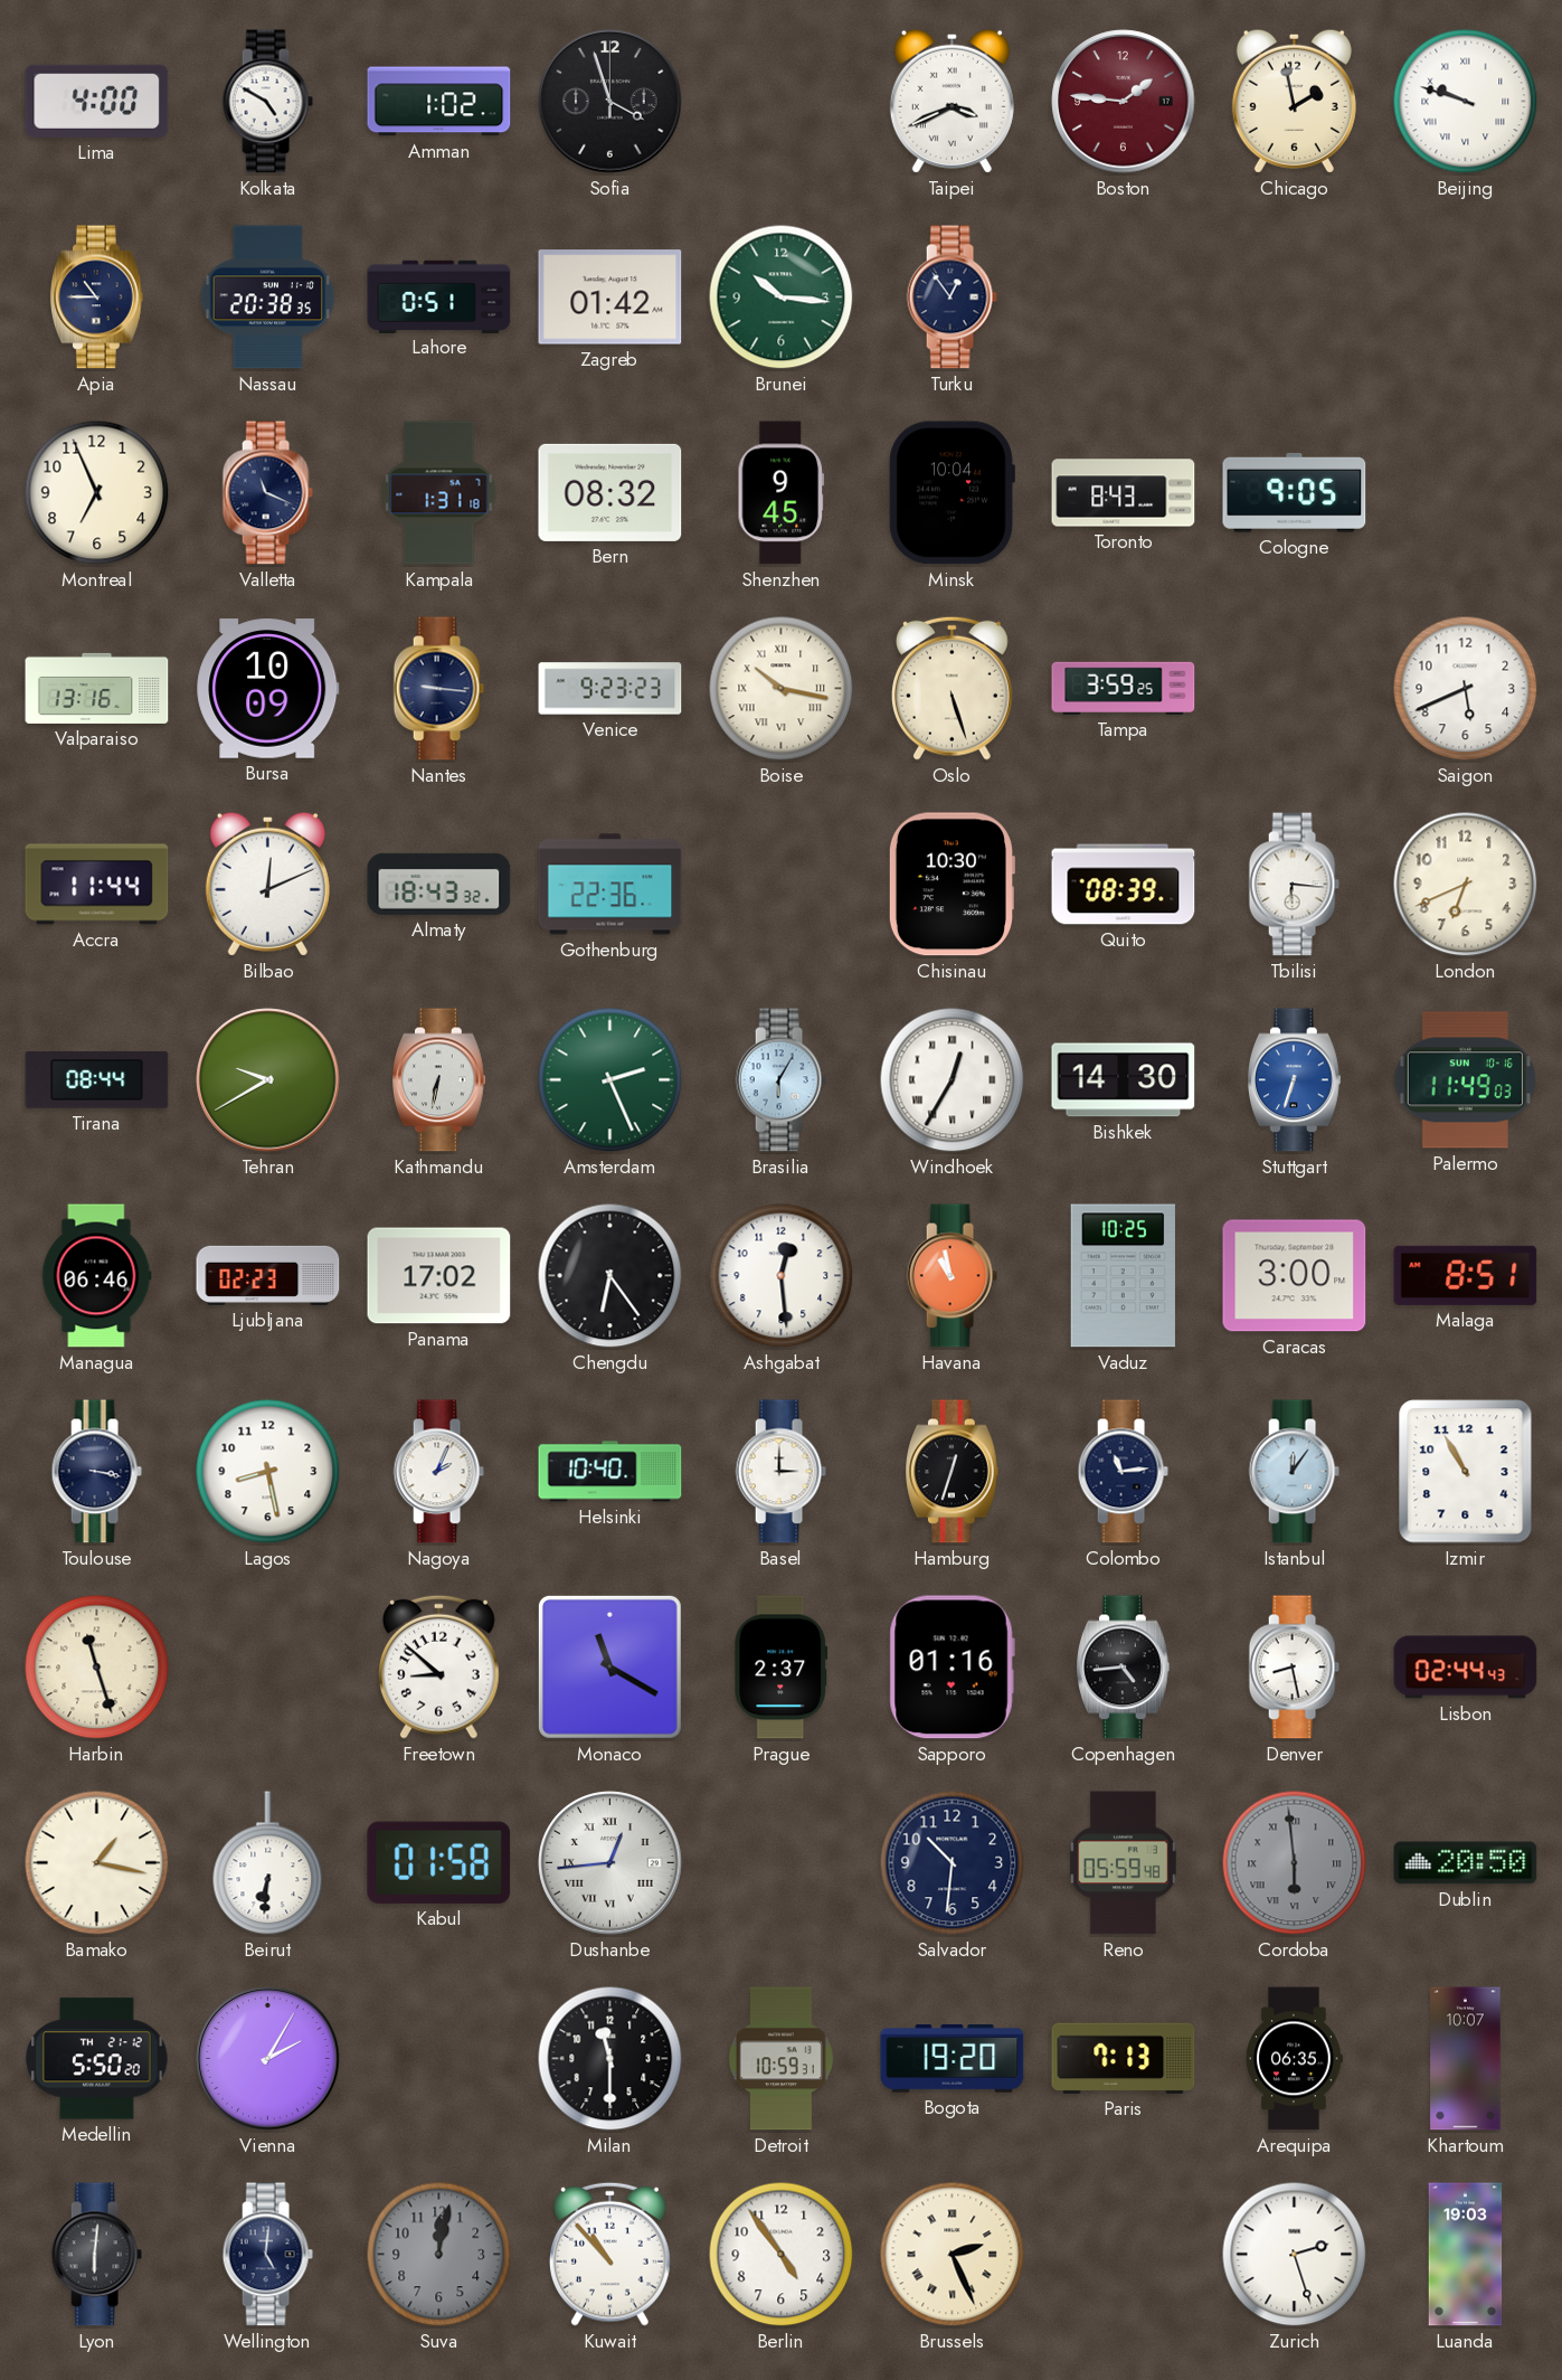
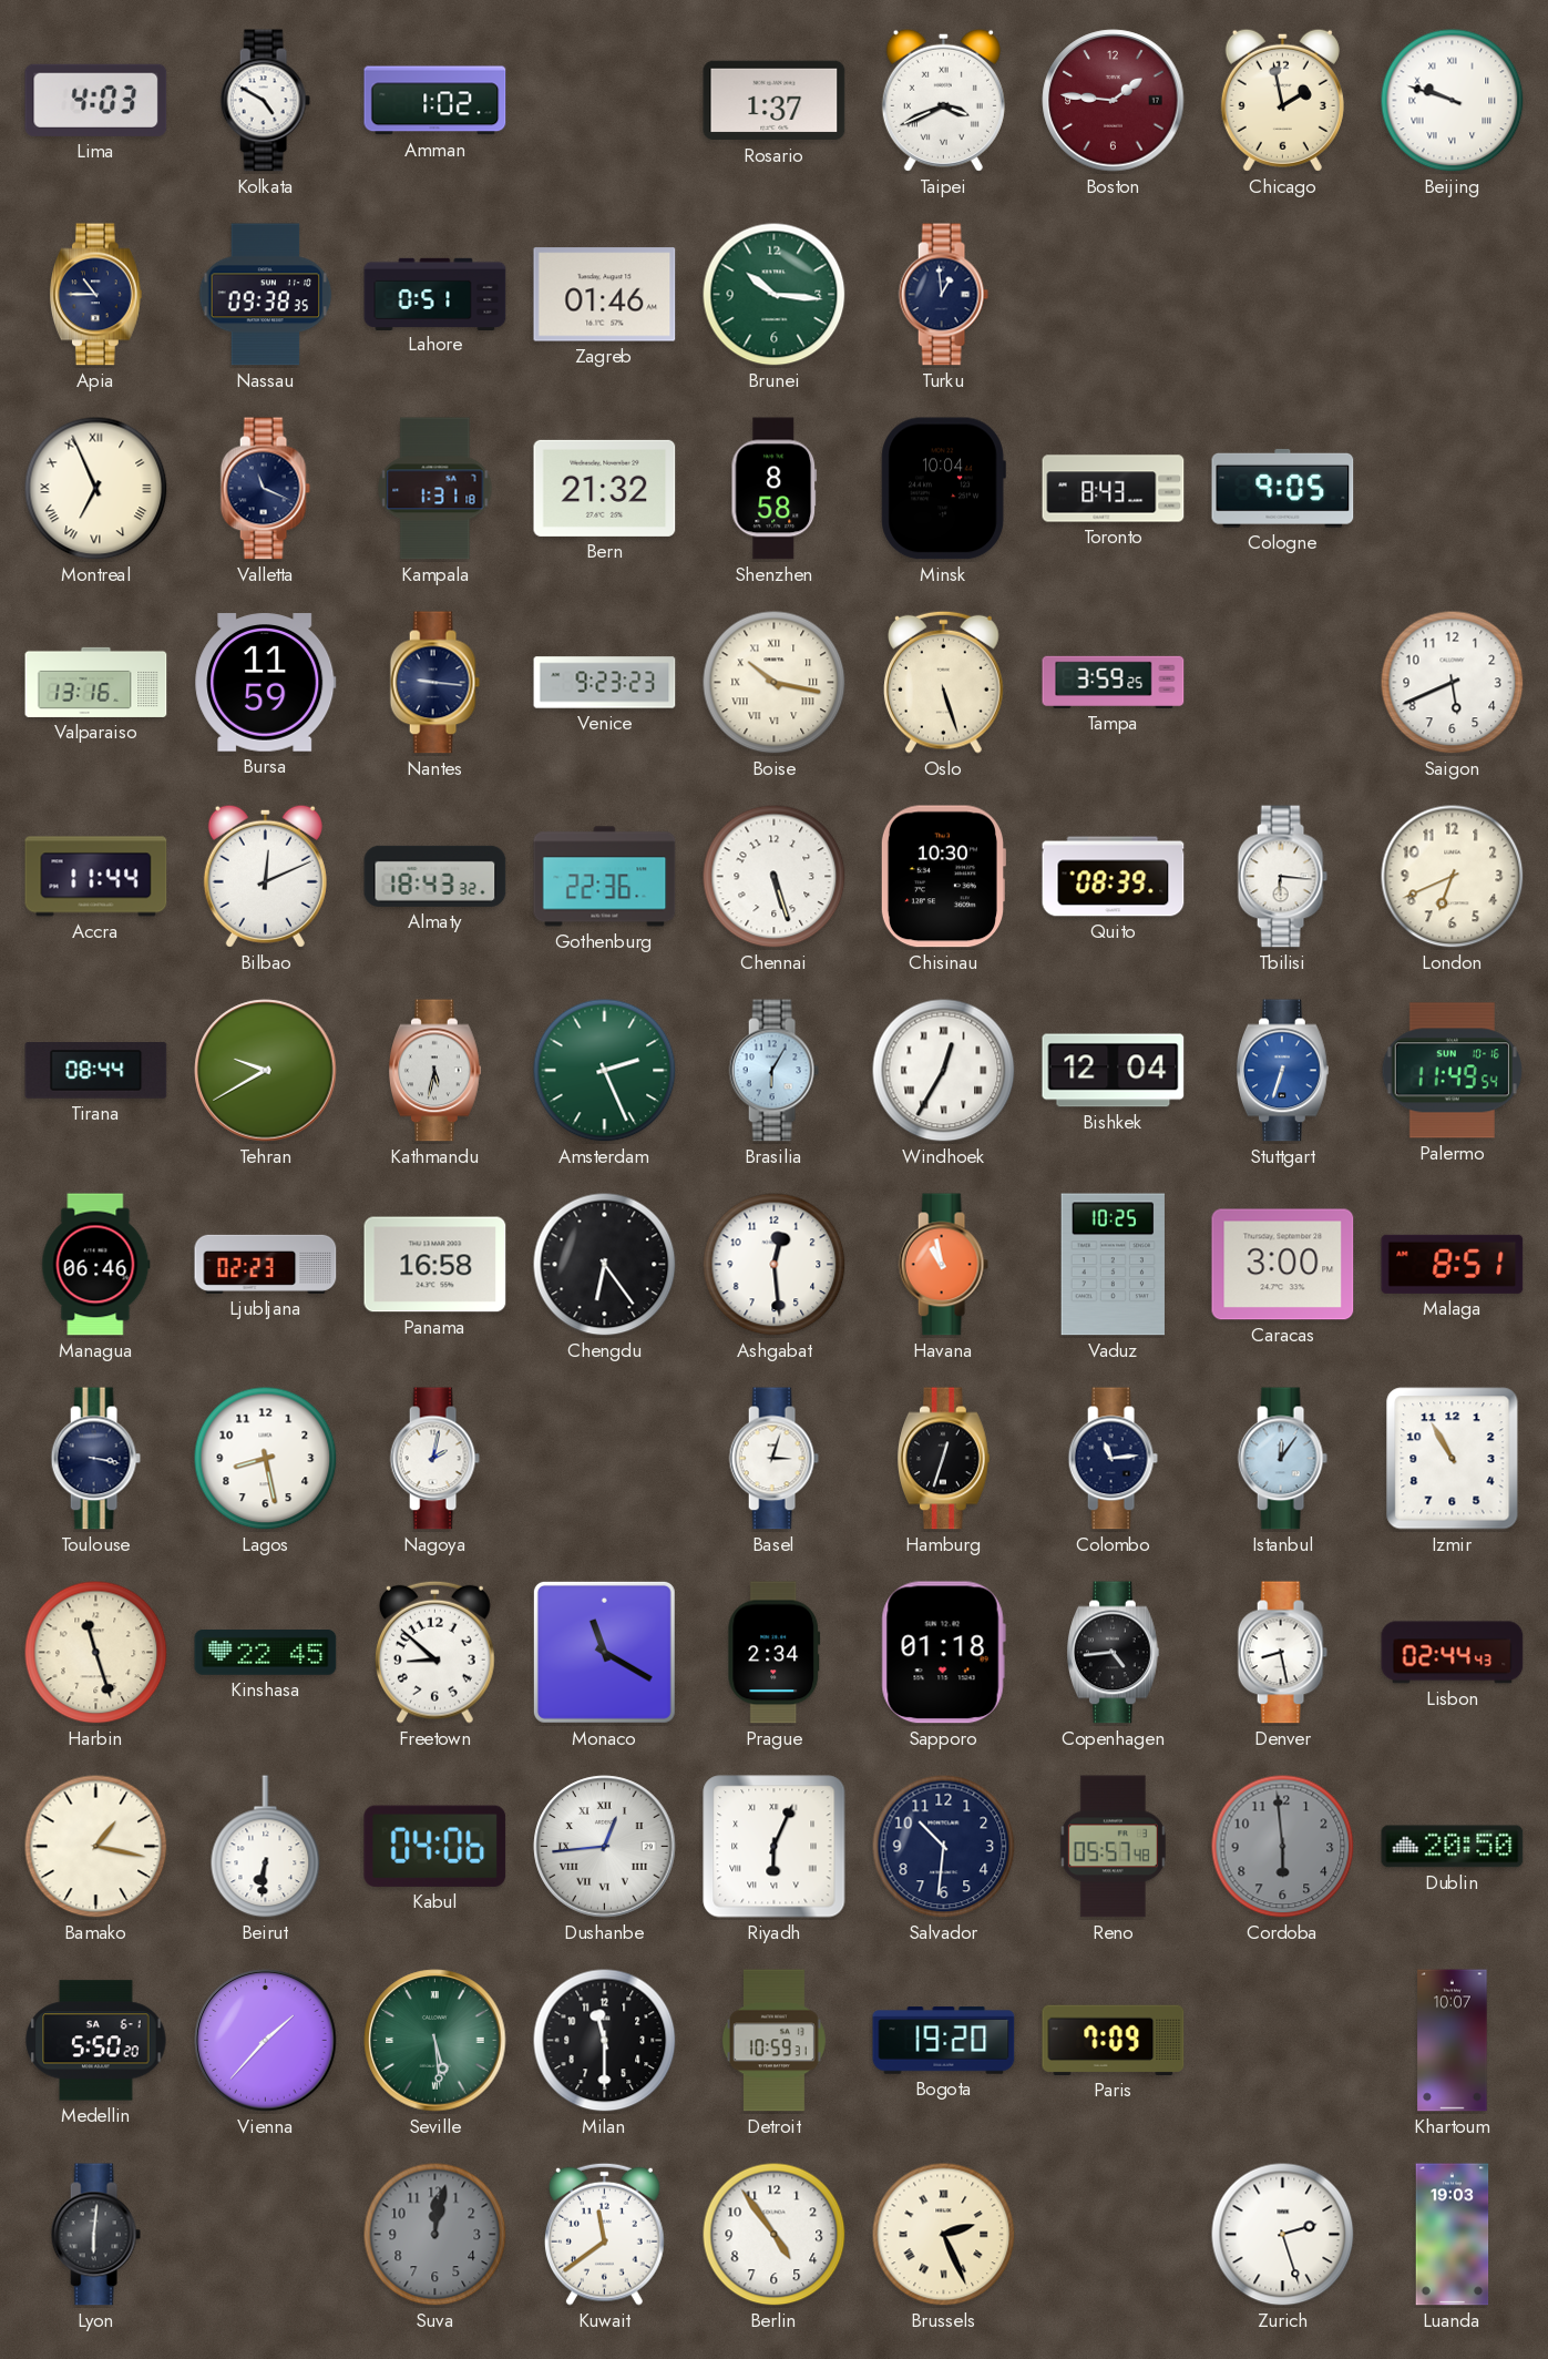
Lima: 4:00 -> 4:03 (96, 100)
Sofia: 3:57 -> none (610, 102)
Rosario: none -> 1:37 (775, 101)
Nassau: 20:38 -> 09:38 (266, 295)
Zagreb: 01:42 -> 01:46 (605, 295)
Turku: 12:54 -> 12:59 (943, 295)
Montreal numerals: Arabic -> Roman (96, 489)
Bern: 08:32 -> 21:32 (605, 488)
Shenzhen: 9:45 -> 8:58 (775, 489)
Bursa: 10:09 -> 11:59 (266, 683)
Chennai: none -> 5:27 (775, 877)
Kathmandu: 6:32 -> 5:32 (434, 1071)
Bishkek: 14:30 -> 12:04 (1114, 1071)
Palermo: 11:49:03 -> 11:49:54 (1452, 1071)
Panama: 17:02 -> 16:58 (435, 1265)
Nagoya: 2:04 -> 2:02 (434, 1459)
Helsinki: 10:40 -> none (610, 1472)
Basel: 3:00 -> 3:03 (773, 1459)
Kinshasa: none -> 22:45 (266, 1653)
Prague: 2:37 -> 2:34 (775, 1653)
Sapporo: 01:16 -> 01:18 (943, 1653)
Kabul: 01:58 -> 04:06 (435, 1846)
Riyadh: none -> 6:04 (775, 1847)
Reno: 05:59 -> 05:57 (1113, 1847)
Cordoba numerals: Roman -> Arabic (1283, 1847)
Medellin date: TH 21-12 -> SA 6-1 (96, 2041)
Vienna: 2:05 -> 1:37 (266, 2041)
Seville: none -> 5:29 (435, 2041)
Paris: 7:13 -> 7:09 (1114, 2040)
Arequipa: 06:35 -> none (1295, 2059)
Wellington: 5:01 -> none (267, 2255)
Kuwait: 10:53 -> 11:39 (604, 2234)
